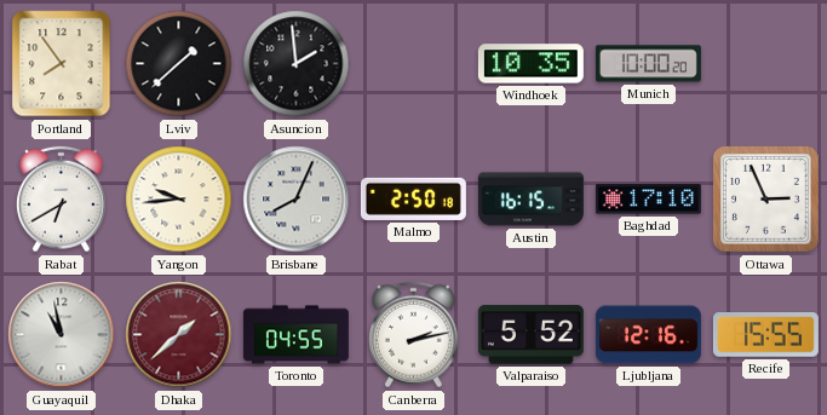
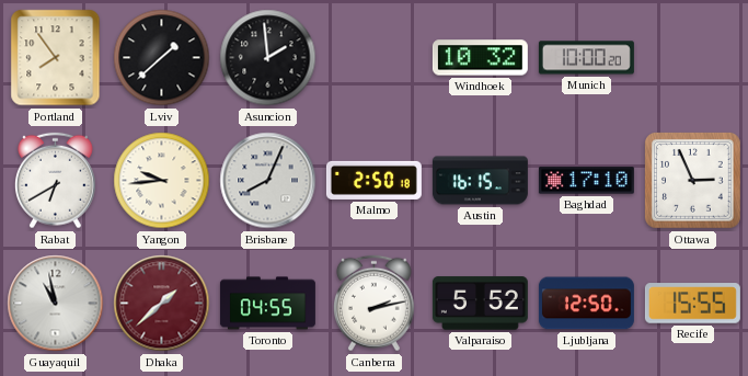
Windhoek: 10:35 -> 10:32 (480, 58)
Ljubljana: 12:16 -> 12:50 (586, 304)
